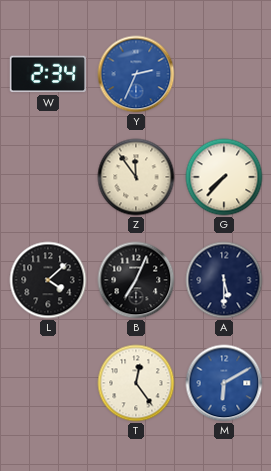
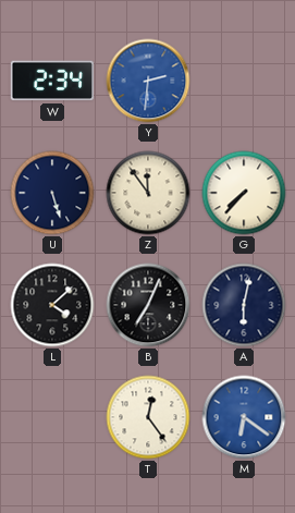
Y: 2:34 -> 2:31 (148, 81)
U: none -> 5:27 (52, 193)
A: 5:30 -> 6:02 (244, 305)
M: 6:10 -> 6:21 (244, 417)
